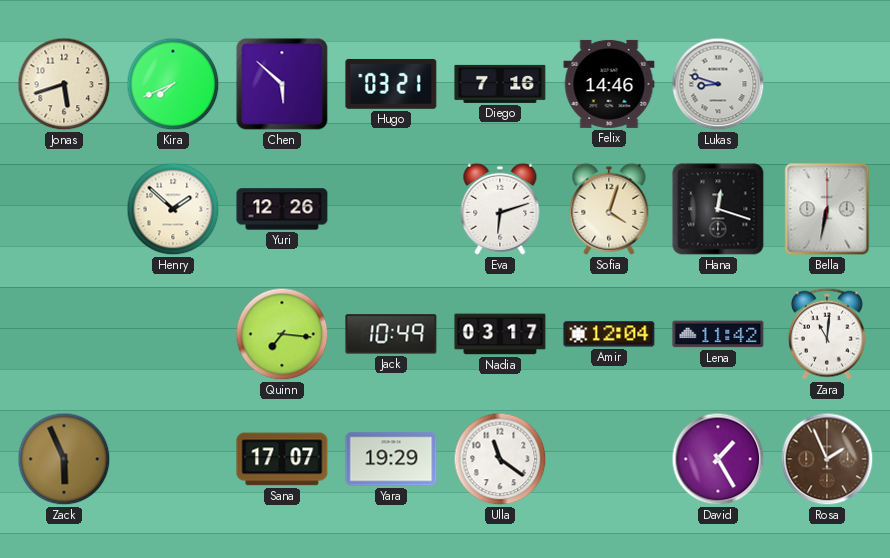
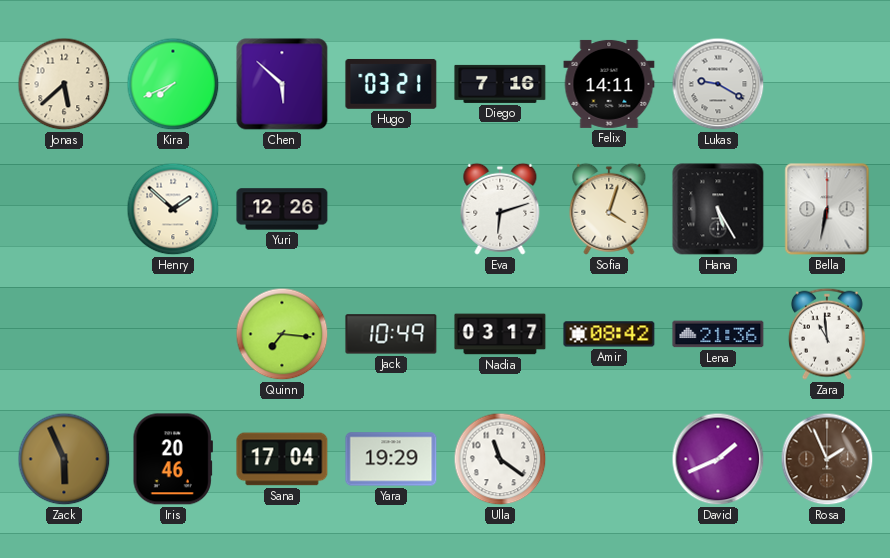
Jonas: 5:42 -> 5:38 (64, 84)
Felix: 14:46 -> 14:11 (609, 84)
Lukas: 8:48 -> 9:20 (718, 84)
Hana: 12:18 -> 5:25 (718, 209)
Amir: 12:04 -> 08:42 (609, 334)
Lena: 11:42 -> 21:36 (718, 334)
Zara: 11:01 -> 10:59 (827, 334)
Iris: none -> 20:46 (173, 459)
Sana: 17:07 -> 17:04 (282, 459)
David: 1:25 -> 1:41 (718, 459)
